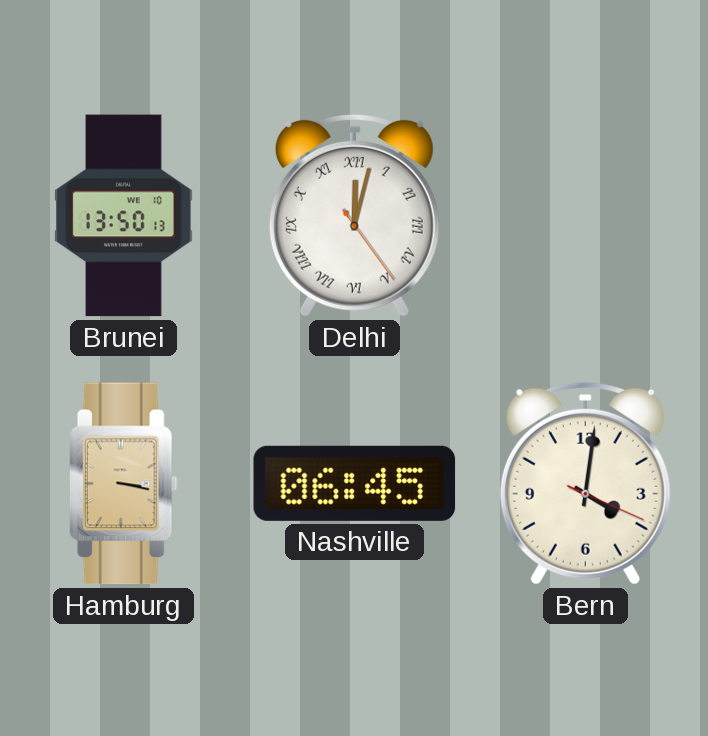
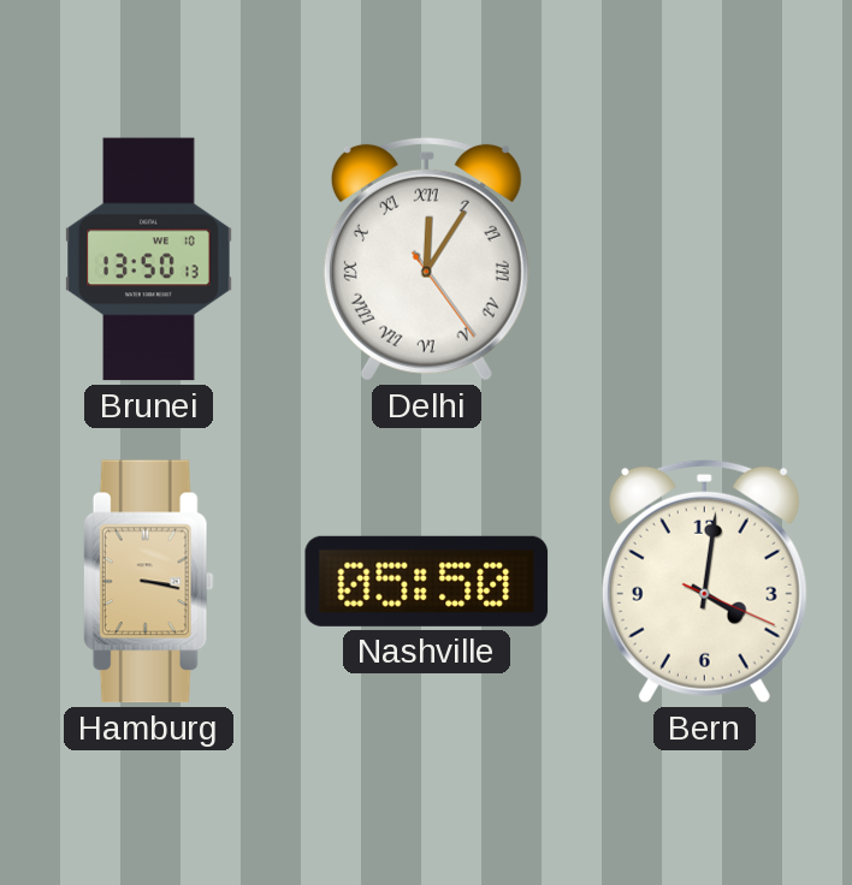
Delhi: 12:02 -> 12:05 (426, 259)
Nashville: 06:45 -> 05:50 (427, 581)
